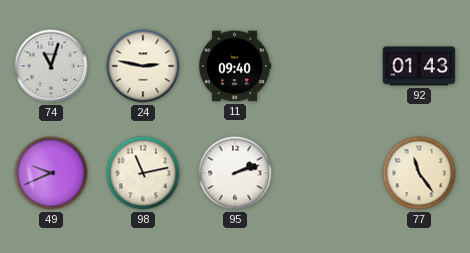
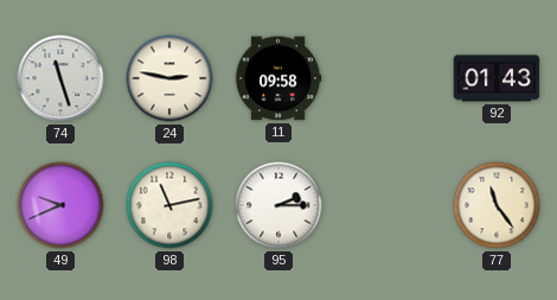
74: 11:03 -> 11:27 (60, 78)
11: 09:40 -> 09:58 (278, 78)
95: 2:12 -> 2:15 (278, 205)
